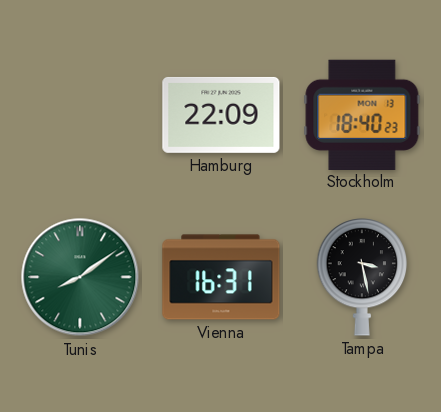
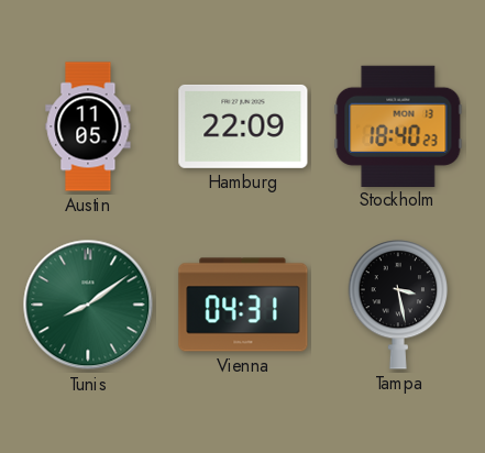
Austin: none -> 11:05 (88, 126)
Vienna: 16:31 -> 04:31 (243, 305)
